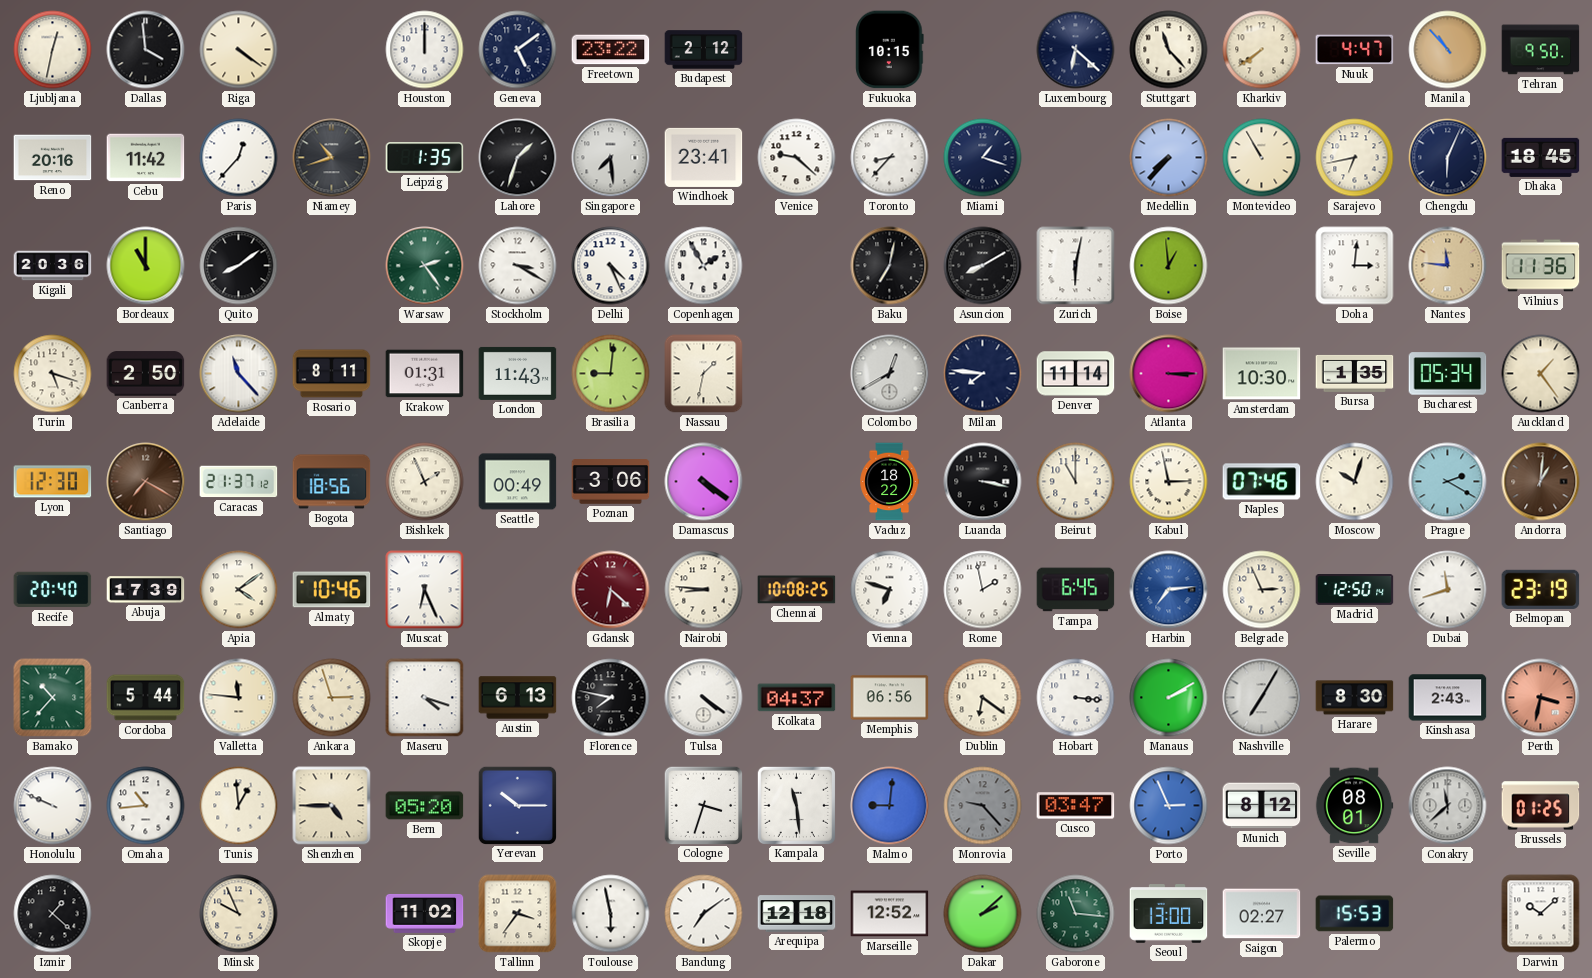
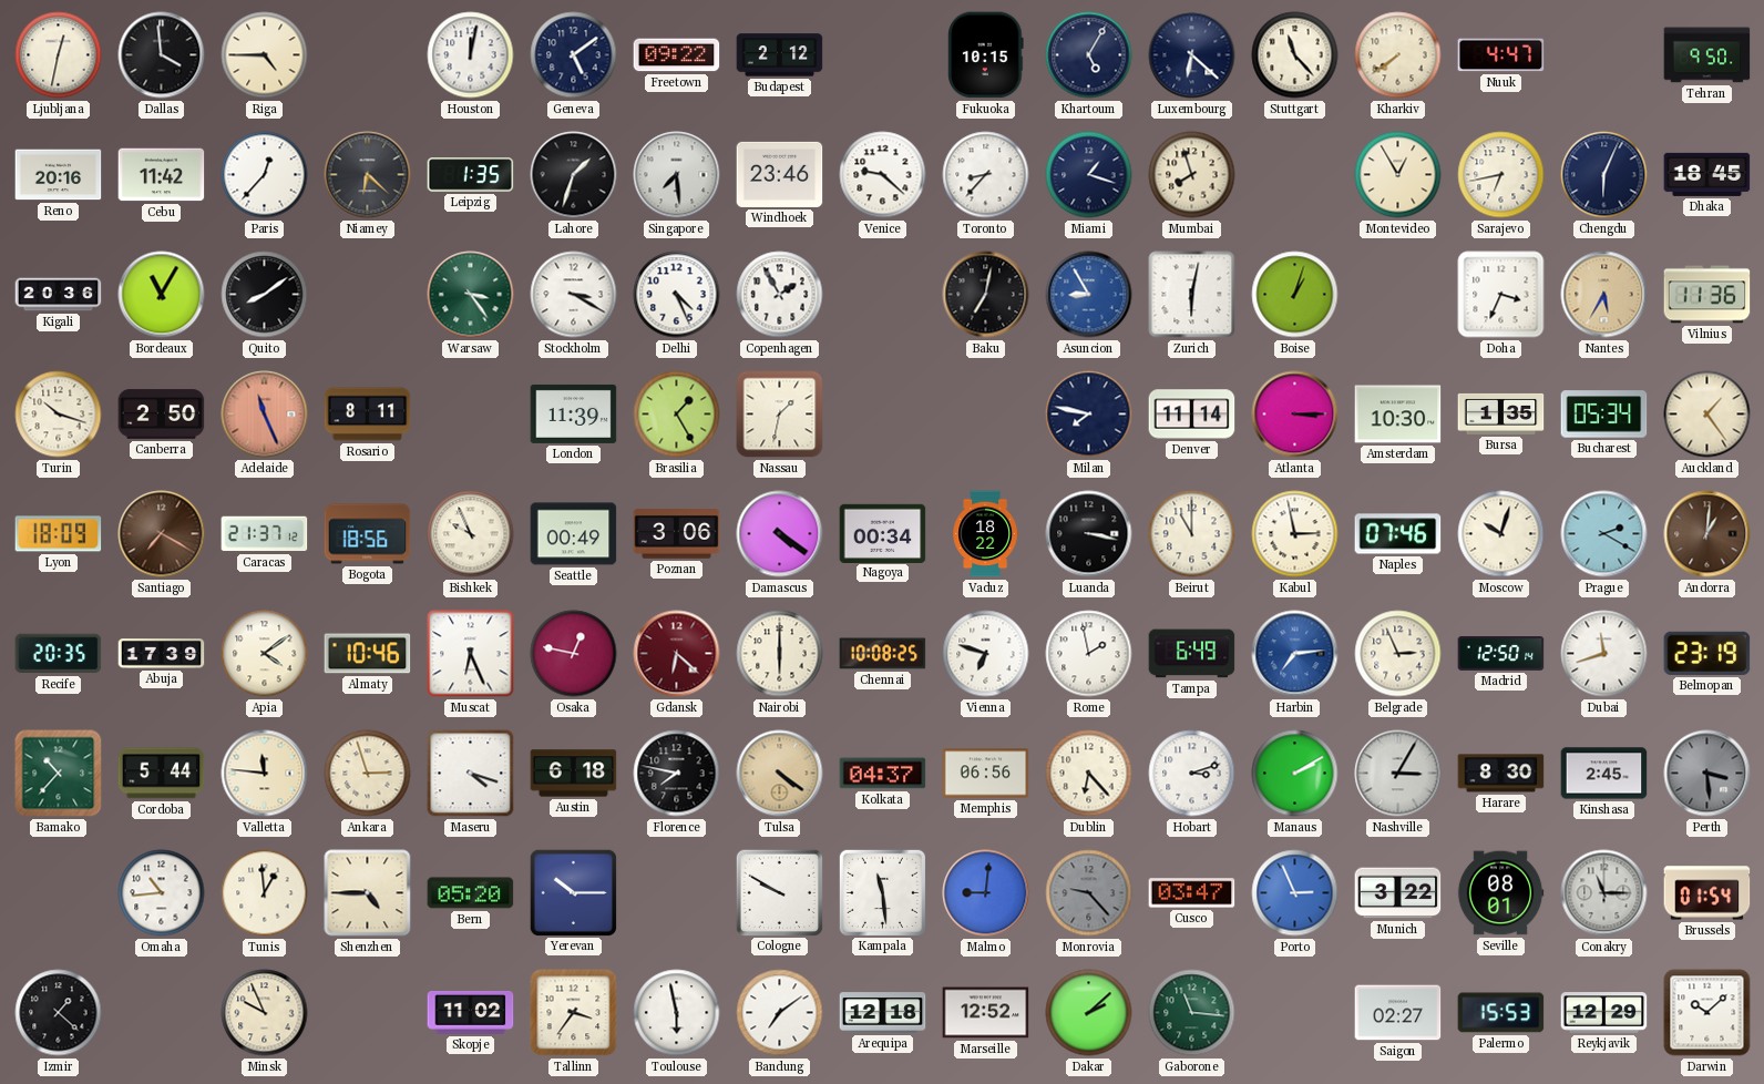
Riga: 4:21 -> 4:45 (265, 55)
Houston: 12:00 -> 12:02 (471, 55)
Freetown: 23:22 -> 09:22 (677, 55)
Khartoum: none -> 5:05 (1089, 55)
Manila: 10:53 -> none (1448, 50)
Niamey: 10:42 -> 6:22 (368, 175)
Windhoek: 23:41 -> 23:46 (780, 174)
Mumbai: none -> 7:57 (1192, 175)
Medellin: 7:37 -> none (1169, 158)
Montevideo: 10:55 -> 12:55 (1398, 175)
Bordeaux: 11:00 -> 11:05 (162, 295)
Warsaw: 2:24 -> 3:24 (471, 295)
Asuncion: 8:10 -> 8:55 (1089, 295)
Asuncion dial: black -> blue (1089, 295)
Boise: 12:59 -> 1:03 (1295, 295)
Doha: 3:01 -> 3:34 (1501, 295)
Nantes: 11:46 -> 5:35 (1604, 295)
Turin: 5:18 -> 10:18 (59, 415)
Adelaide: 11:23 -> 11:26 (265, 415)
Adelaide dial: white -> salmon (265, 415)
Krakow: 01:31 -> none (425, 374)
London: 11:43 -> 11:39 (574, 413)
Brasilia: 9:01 -> 1:25 (677, 415)
Colombo: 12:40 -> none (890, 374)
Milan: 7:46 -> 7:47 (1089, 415)
Lyon: 12:30 -> 18:09 (59, 534)
Bishkek: 1:56 -> 9:56 (471, 534)
Nagoya: none -> 00:34 (883, 533)
Recife: 20:40 -> 20:35 (59, 654)
Osaka: none -> 12:47 (574, 654)
Nairobi: 8:46 -> 6:00 (780, 654)
Tampa: 6:45 -> 6:49 (1192, 654)
Austin: 6:13 -> 6:18 (574, 774)
Tulsa dial: white -> champagne (780, 774)
Dublin: 6:21 -> 6:23 (1089, 774)
Hobart: 3:16 -> 3:12 (1192, 774)
Nashville: 7:05 -> 3:05 (1398, 774)
Kinshasa: 2:43 -> 2:45 (1604, 774)
Perth: 3:32 -> 3:29 (1707, 774)
Perth dial: salmon -> grey (1707, 774)
Honolulu: 9:49 -> none (53, 806)
Cologne: 3:33 -> 9:50 (779, 892)
Munich: 8:12 -> 3:22 (1398, 893)
Conakry: 11:38 -> 11:15 (1604, 893)
Brussels: 01:25 -> 01:54 (1707, 893)
Seoul: 13:00 -> none (1169, 914)
Reykjavik: none -> 12:29 (1604, 1013)
